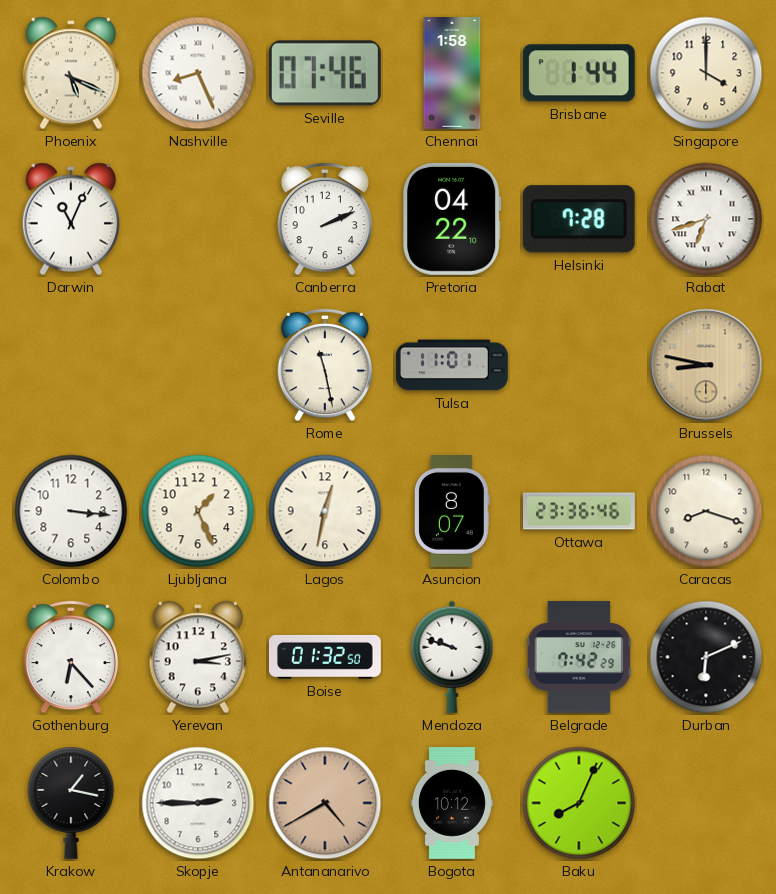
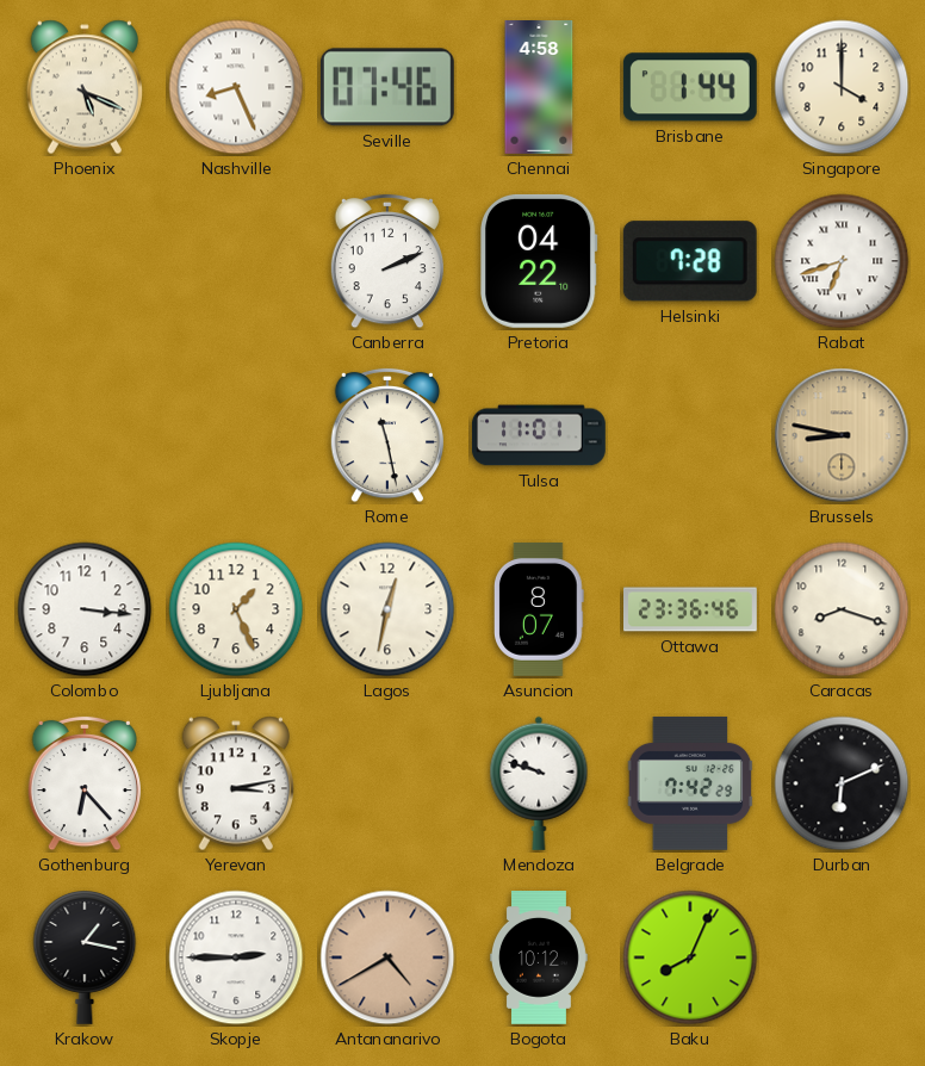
Chennai: 1:58 -> 4:58 (539, 88)
Darwin: 11:04 -> none (70, 219)
Boise: 01:32 -> none (325, 657)
